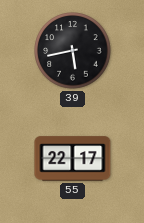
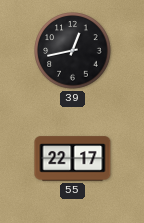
39: 5:43 -> 12:43 (73, 51)
